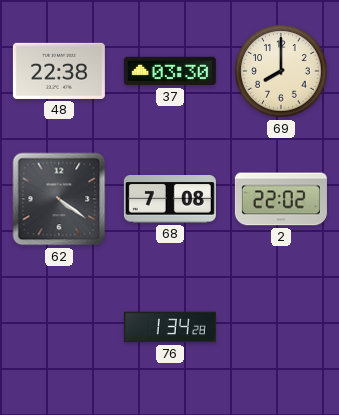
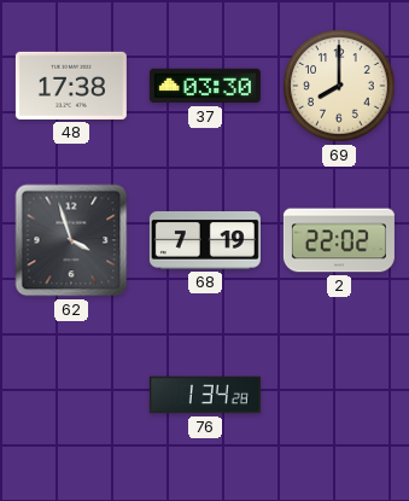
48: 22:38 -> 17:38 (71, 86)
62: 4:21 -> 3:57 (71, 240)
68: 7:08 -> 7:19 (205, 241)
